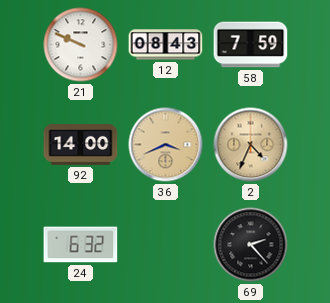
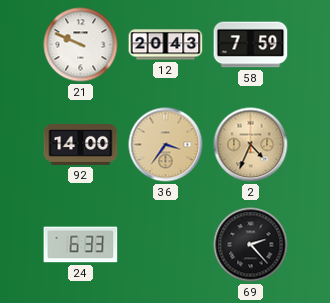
12: 08:43 -> 20:43 (166, 45)
36: 3:41 -> 3:36 (166, 145)
24: 6:32 -> 6:33 (81, 245)
